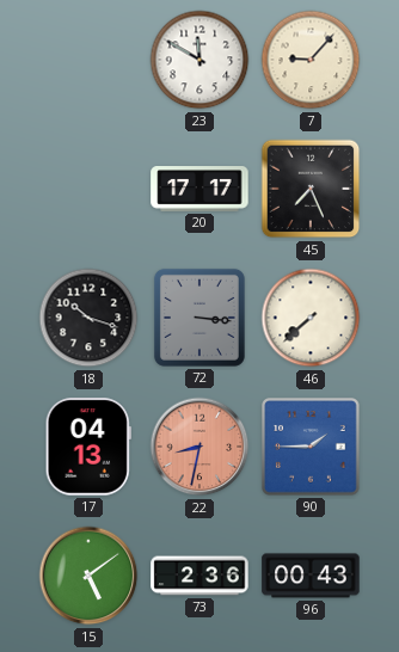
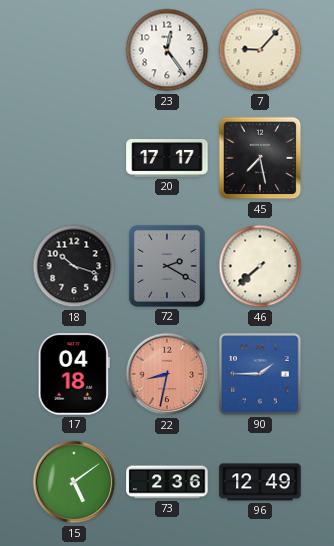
23: 11:50 -> 12:24 (167, 50)
45: 7:26 -> 7:28 (260, 158)
72: 3:16 -> 2:20 (167, 266)
17: 04:13 -> 04:18 (74, 374)
96: 00:43 -> 12:49 (260, 482)
